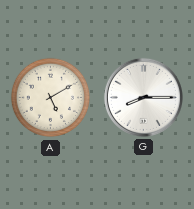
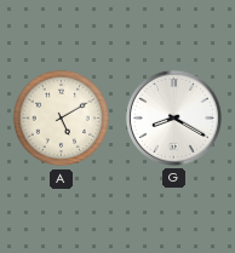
G: 8:15 -> 8:20 (173, 117)
